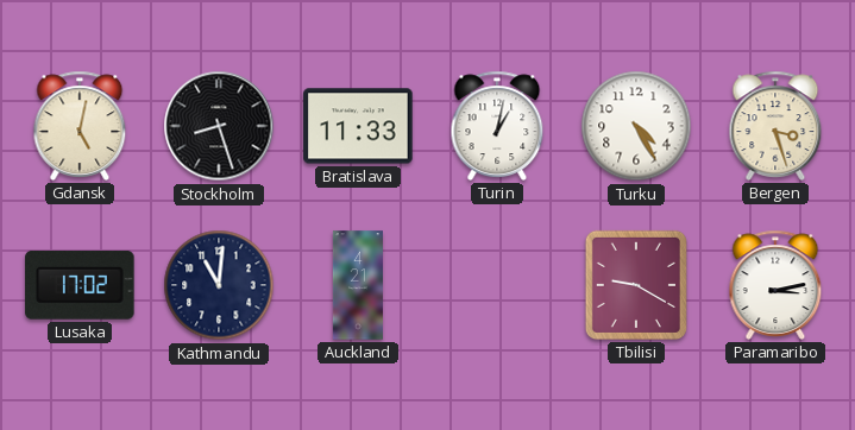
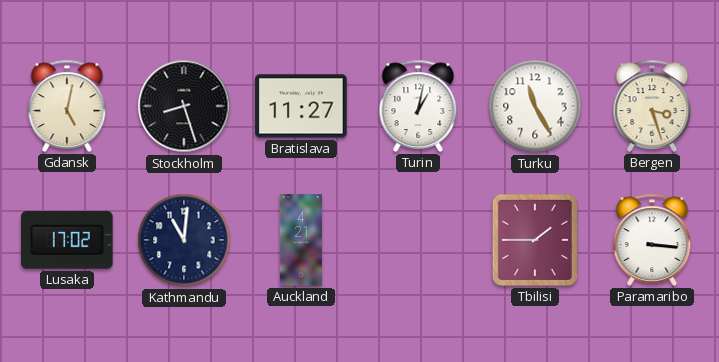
Bratislava: 11:33 -> 11:27 (301, 106)
Turku: 4:25 -> 11:25 (535, 106)
Tbilisi: 9:20 -> 1:45 (535, 240)
Paramaribo: 3:13 -> 3:16 (652, 240)
